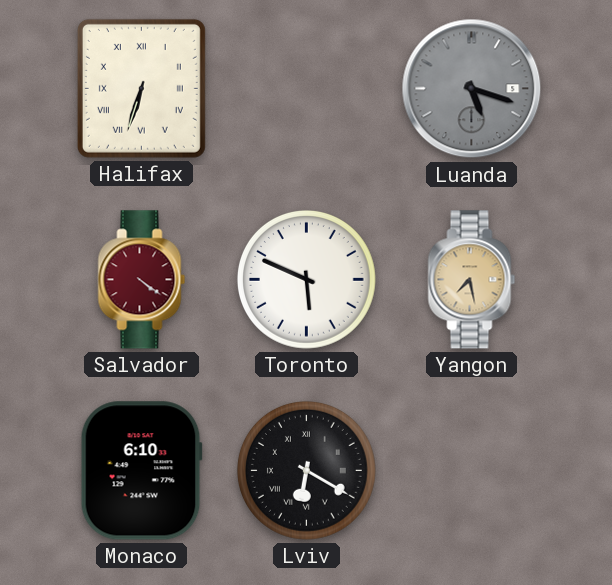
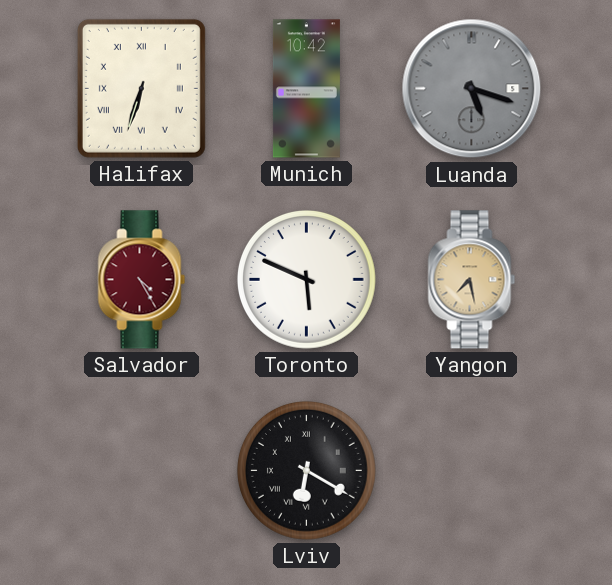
Munich: none -> 10:42 (306, 89)
Salvador: 4:21 -> 4:25 (142, 280)
Monaco: 6:10 -> none (141, 471)
